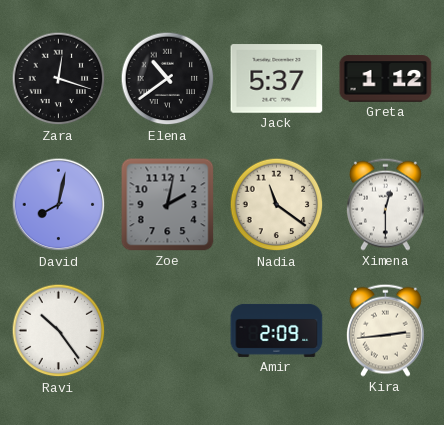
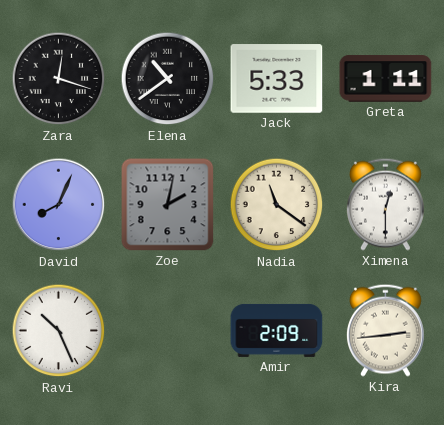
Jack: 5:37 -> 5:33 (277, 79)
Greta: 1:12 -> 1:11 (386, 79)
David: 8:02 -> 8:04 (59, 205)
Ravi: 10:24 -> 10:26 (59, 331)
